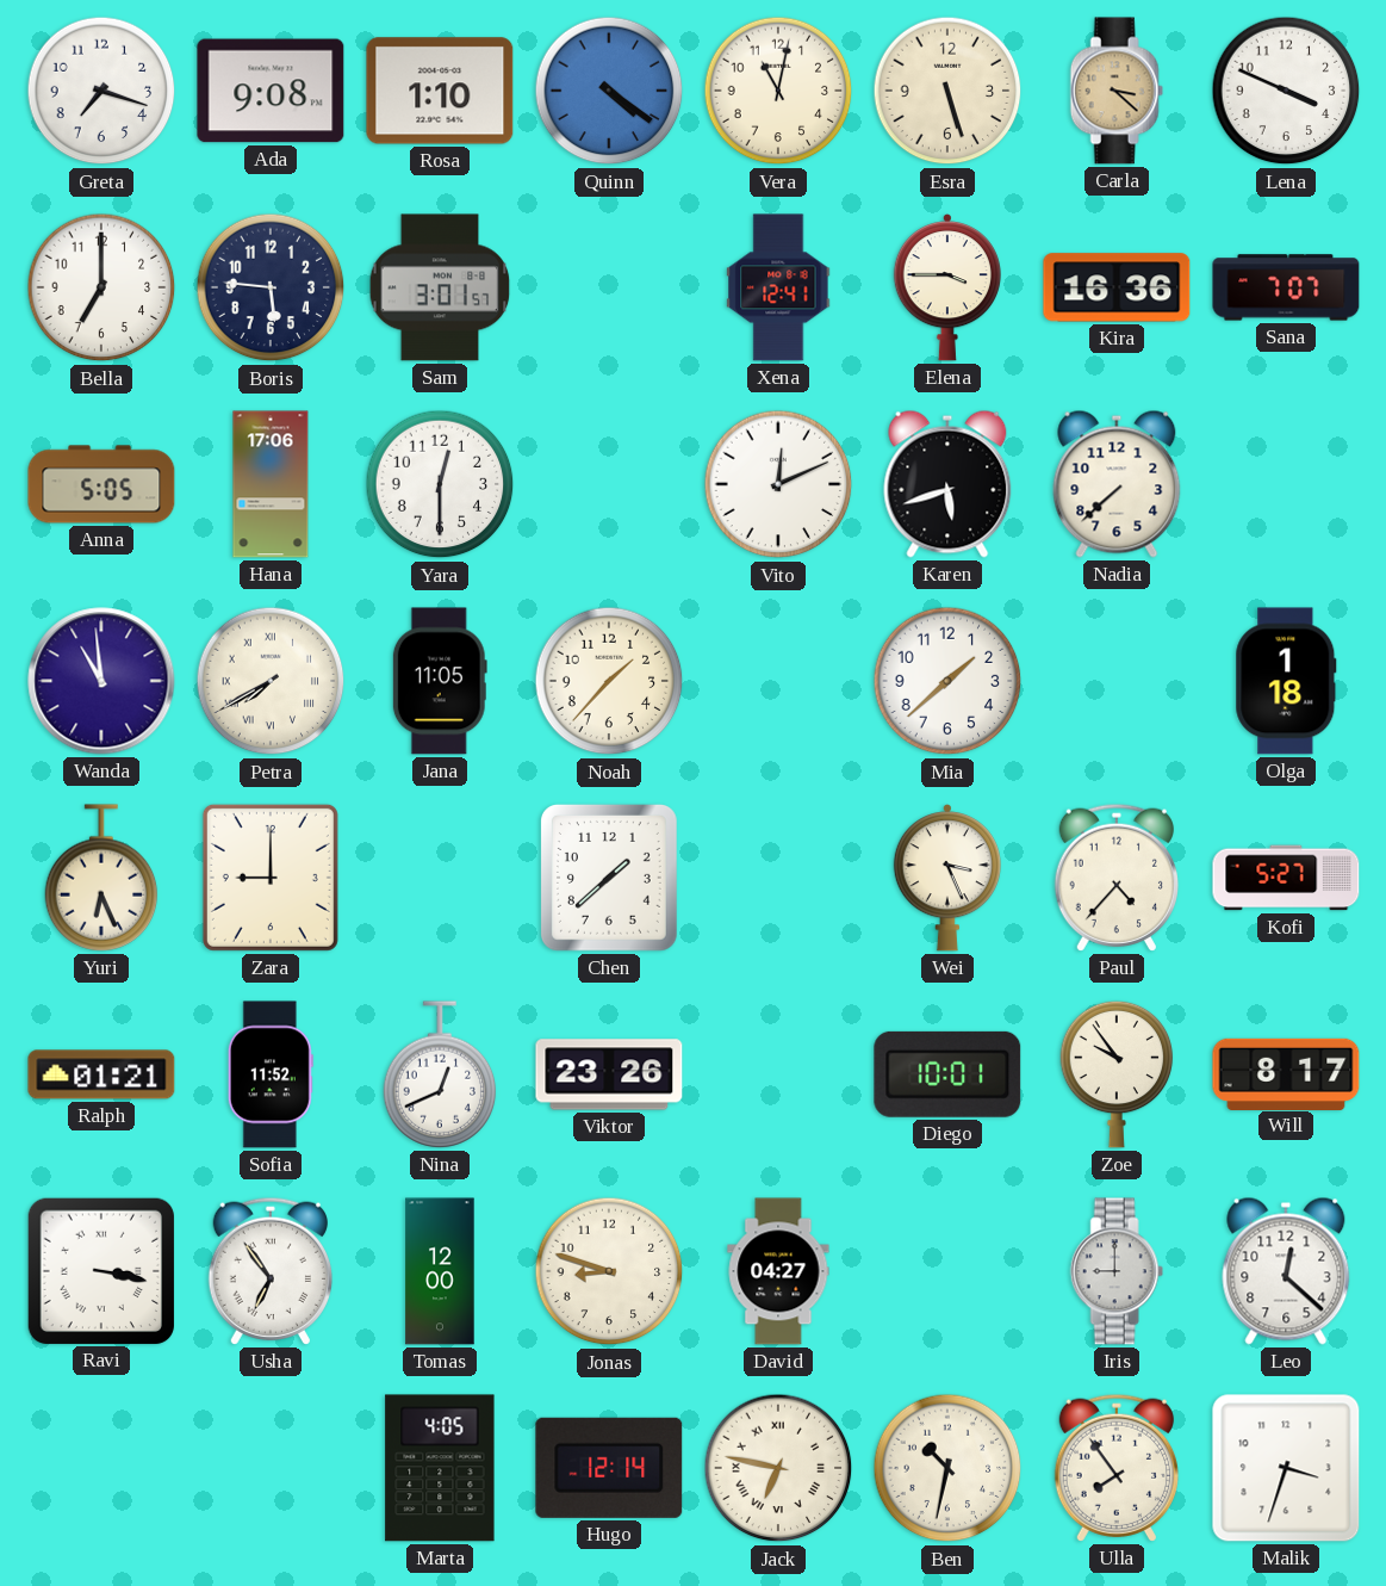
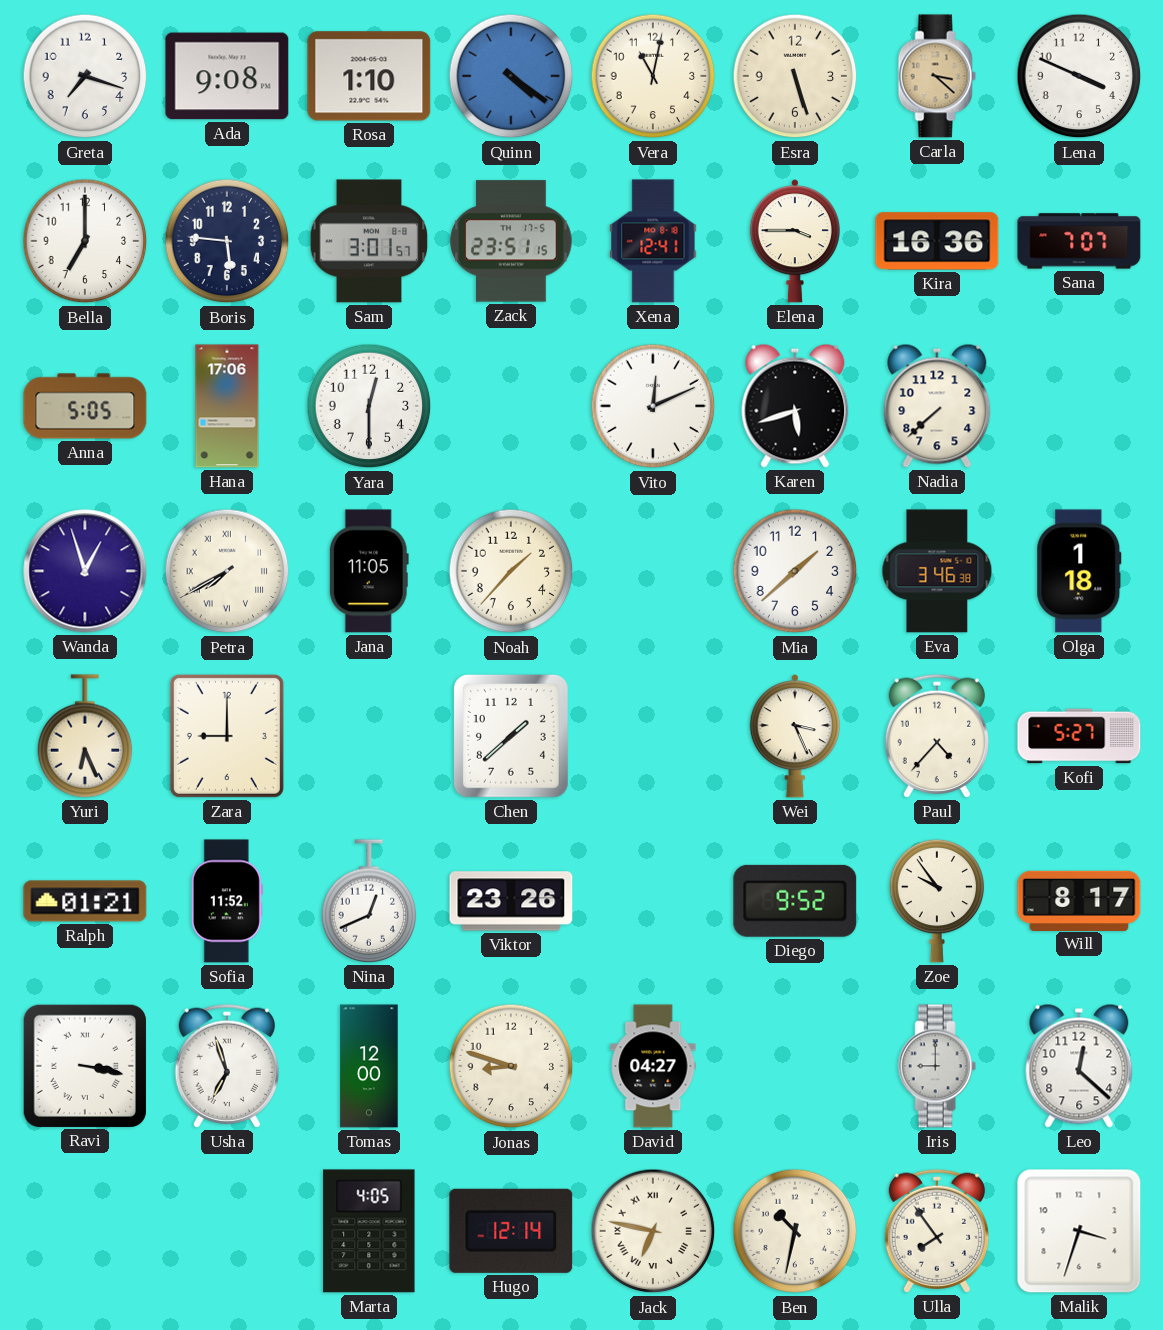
Zack: none -> 23:51 (511, 241)
Wanda: 10:59 -> 12:57 (85, 571)
Eva: none -> 3:46 (937, 571)
Diego: 10:01 -> 9:52 (795, 901)
Usha: 6:54 -> 6:57 (226, 1066)
